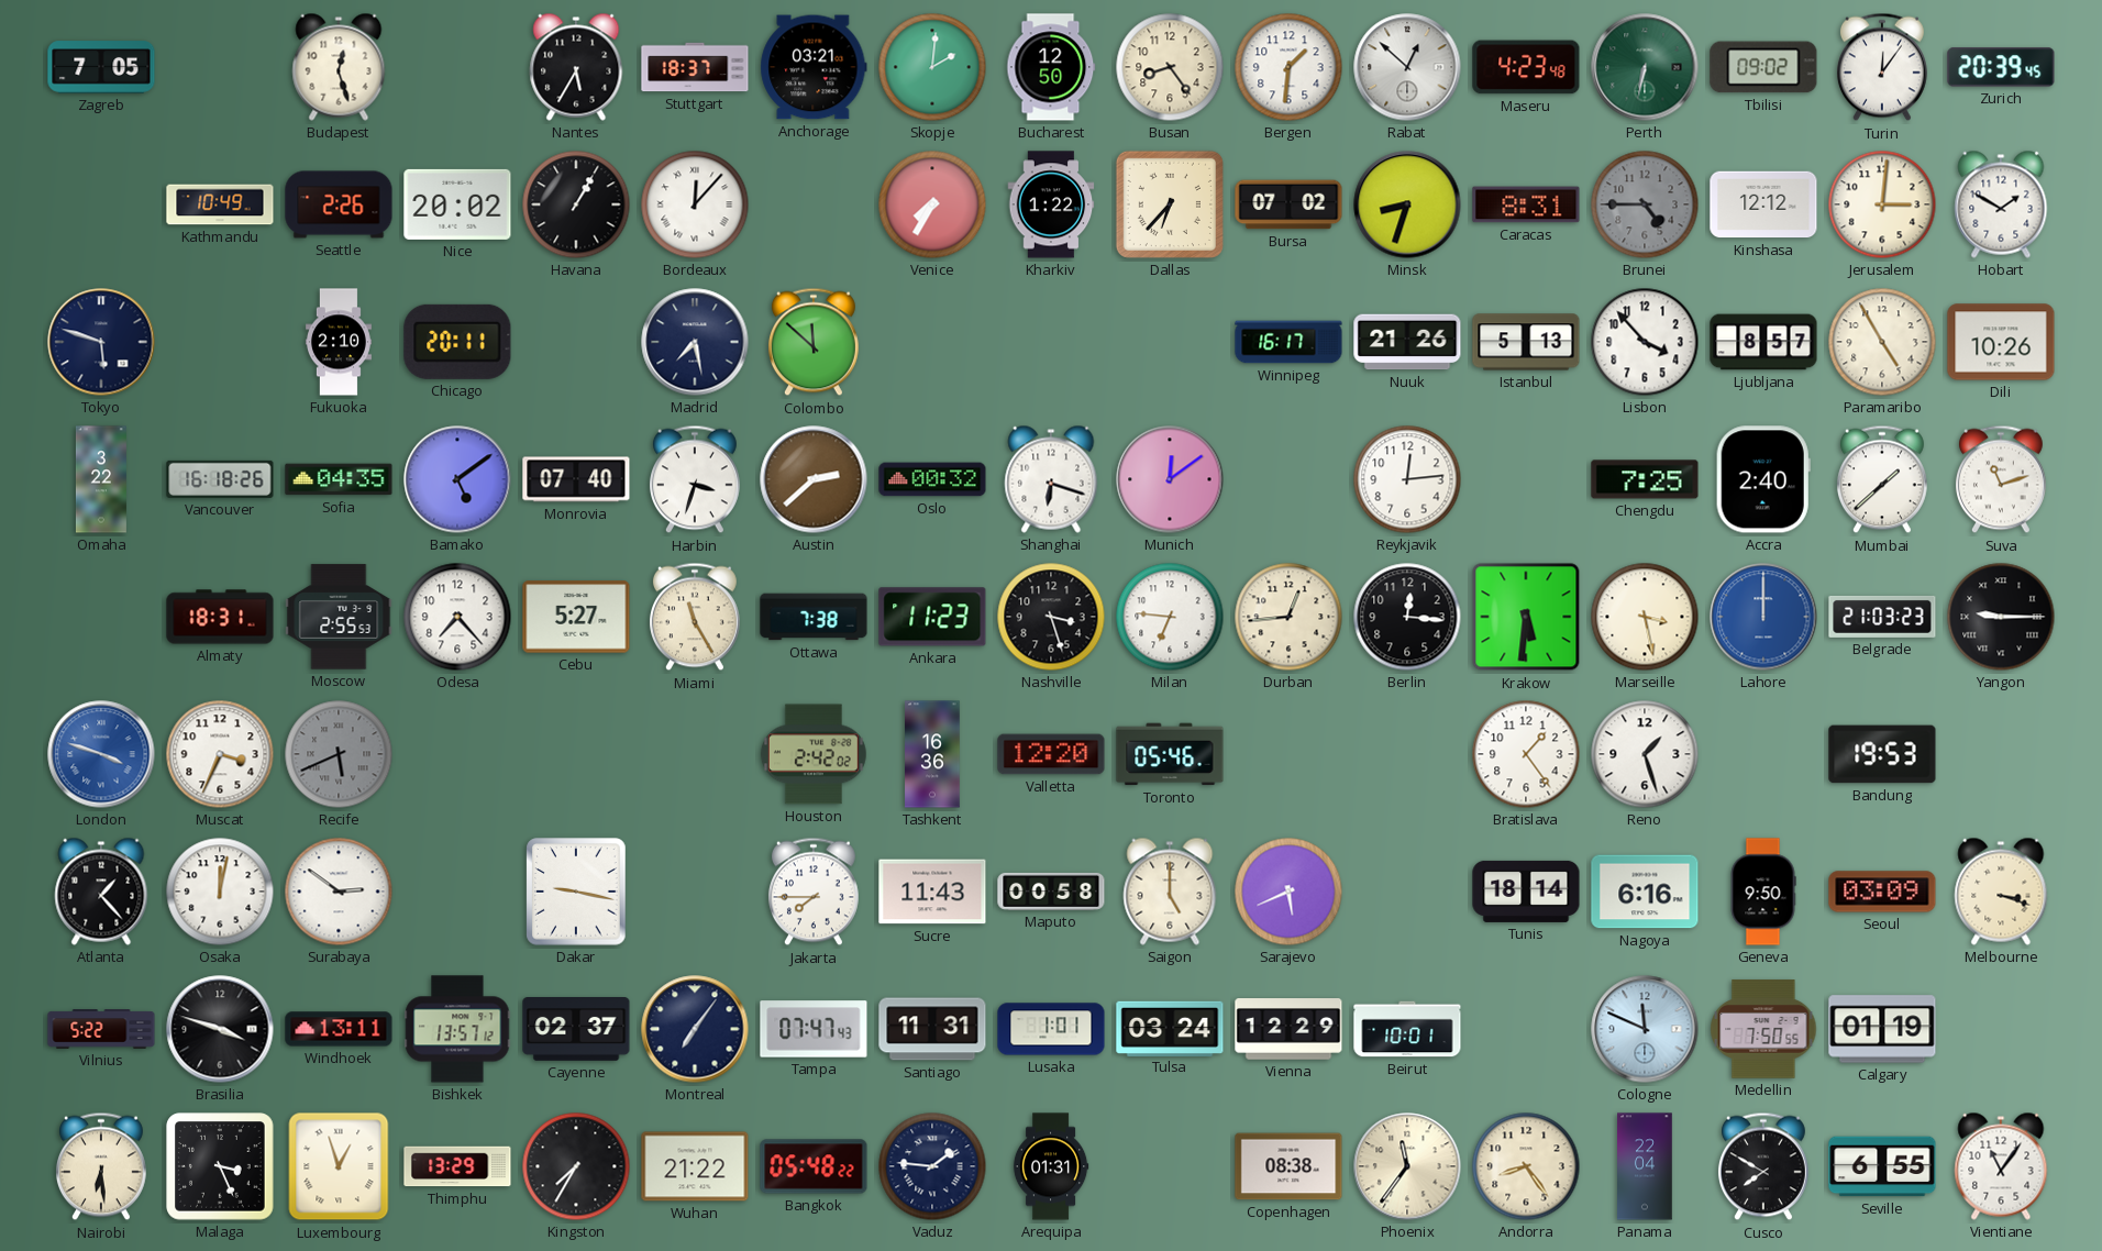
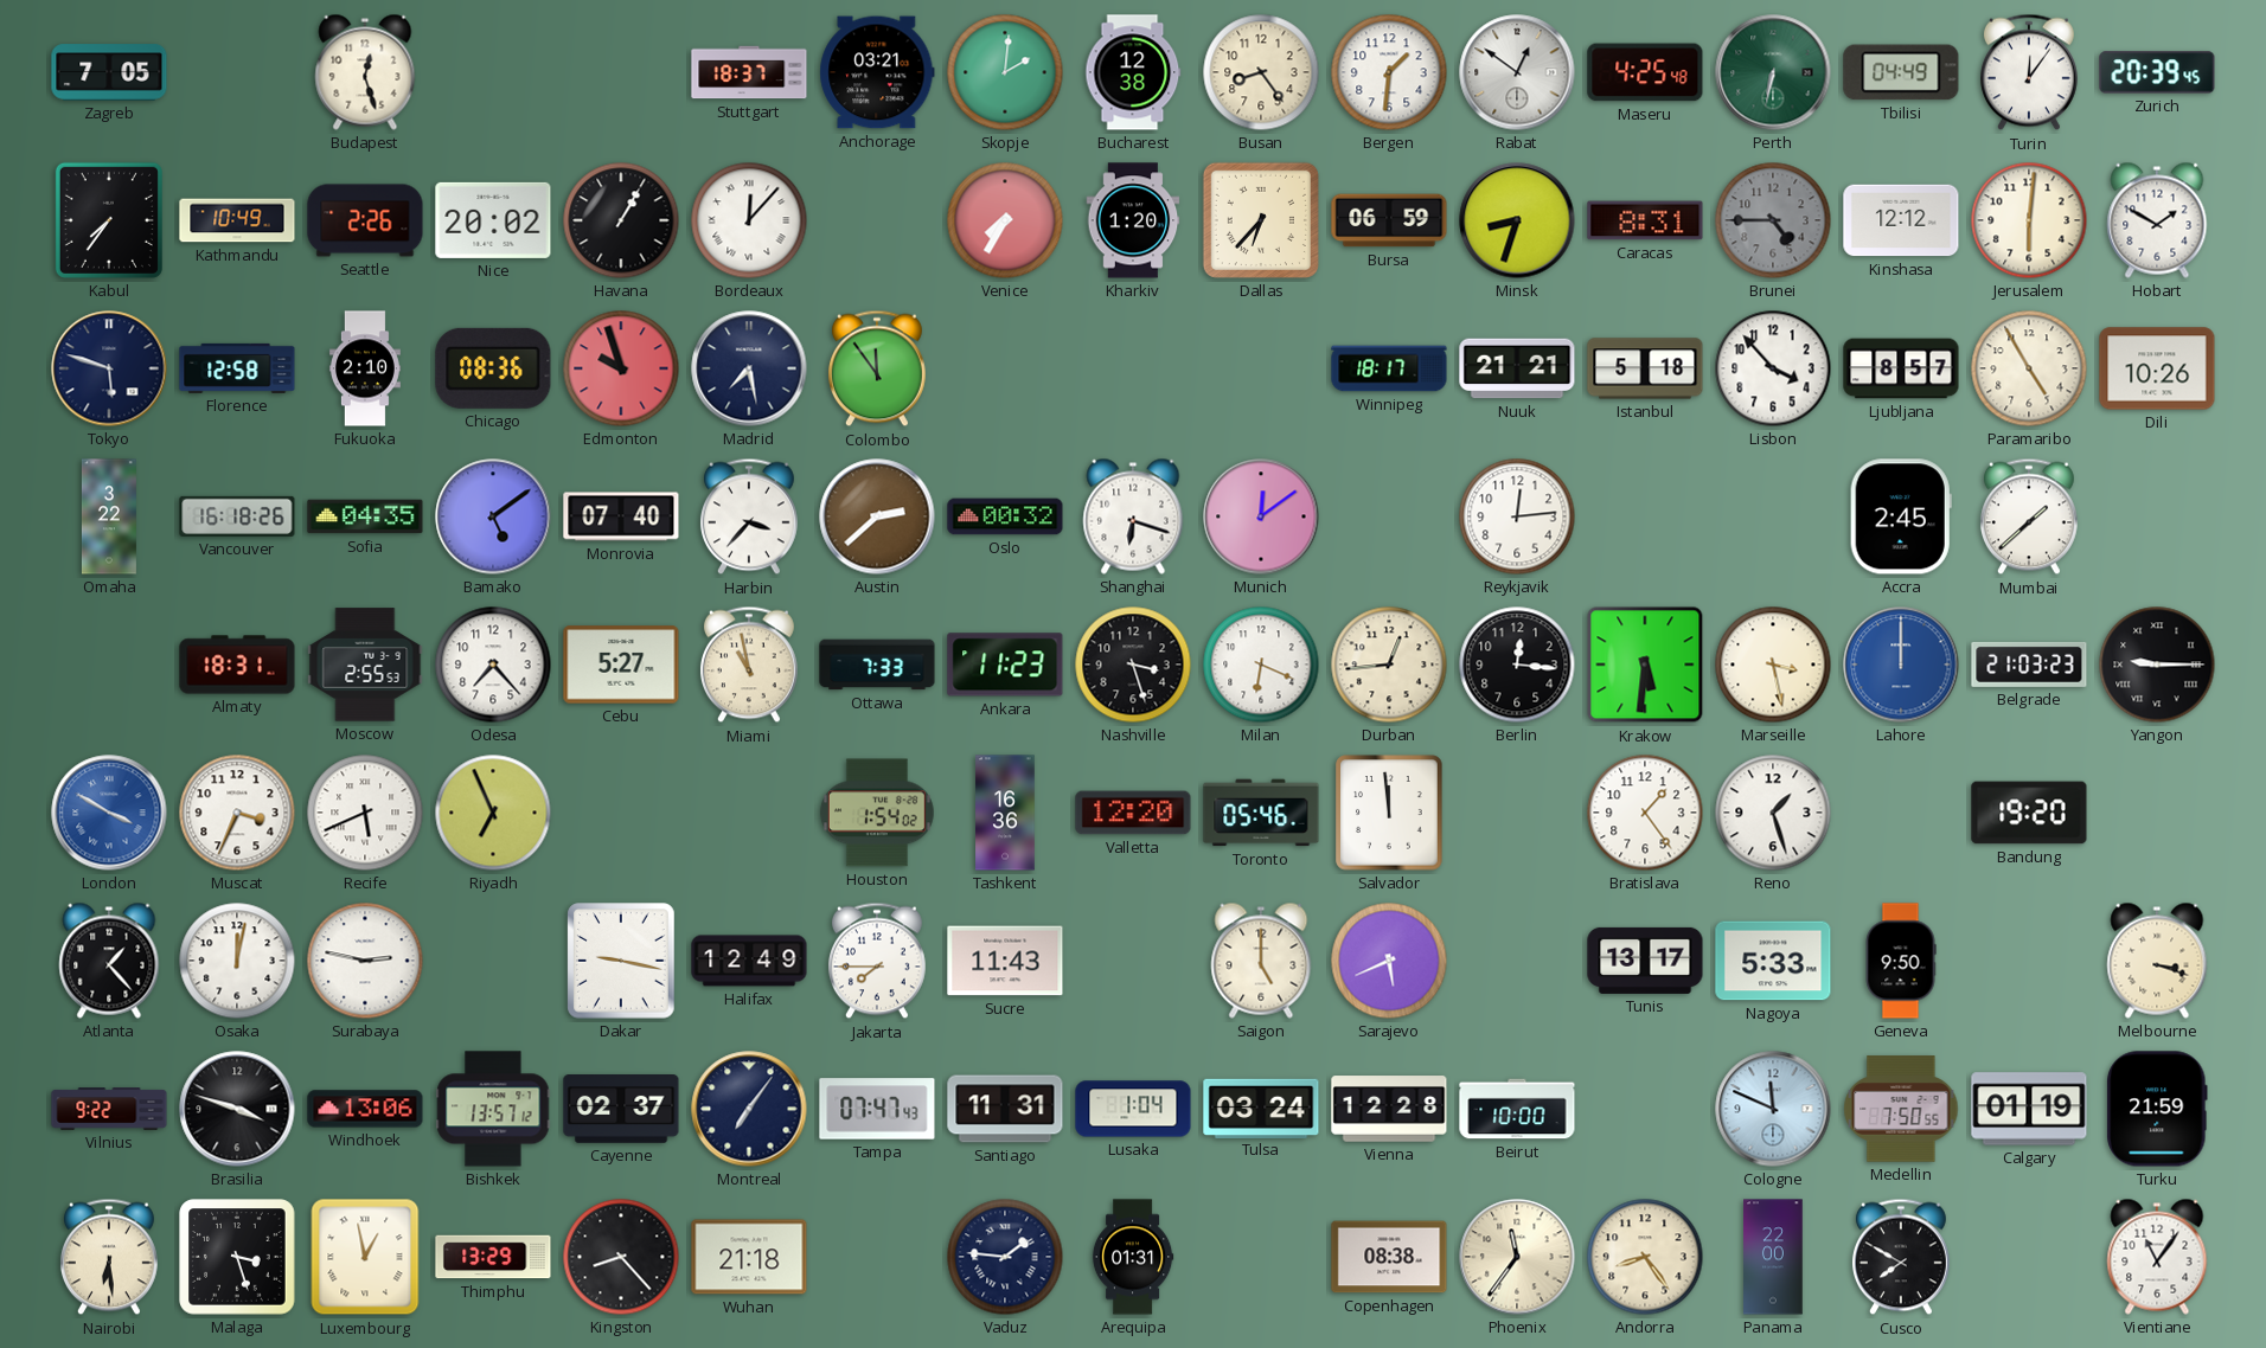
Nantes: 5:35 -> none (576, 67)
Bucharest: 12:50 -> 12:38 (1133, 72)
Rabat: 12:52 -> 12:51 (1517, 72)
Maseru: 4:23 -> 4:25 (1645, 72)
Tbilisi: 09:02 -> 04:49 (1901, 72)
Kabul: none -> 7:36 (109, 220)
Kharkiv: 1:22 -> 1:20 (1133, 220)
Bursa: 07:02 -> 06:59 (1389, 220)
Jerusalem: 3:01 -> 6:01 (2029, 220)
Florence: none -> 12:58 (237, 368)
Chicago: 20:11 -> 08:36 (493, 368)
Edmonton: none -> 9:57 (621, 368)
Colombo: 11:52 -> 11:54 (877, 368)
Winnipeg: 16:17 -> 18:17 (1389, 368)
Nuuk: 21:26 -> 21:21 (1517, 368)
Istanbul: 5:13 -> 5:18 (1645, 368)
Harbin: 3:33 -> 3:37 (749, 516)
Chengdu: 7:25 -> none (1645, 479)
Accra: 2:40 -> 2:45 (1901, 516)
Suva: 11:12 -> none (2001, 479)
Miami: 11:25 -> 10:58 (749, 665)
Ottawa: 7:38 -> 7:33 (877, 665)
Milan: 6:46 -> 6:19 (1261, 665)
London: 3:48 -> 3:50 (109, 813)
Recife dial: grey -> white (365, 813)
Riyadh: none -> 6:56 (493, 813)
Houston: 2:42 -> 1:54 (877, 813)
Salvador: none -> 11:59 (1389, 813)
Bandung: 19:53 -> 19:20 (2029, 813)
Surabaya: 2:51 -> 2:47 (365, 961)
Halifax: none -> 12:49 (749, 961)
Maputo: 00:58 -> none (1051, 892)
Tunis: 18:14 -> 13:17 (1645, 961)
Nagoya: 6:16 -> 5:33 (1773, 961)
Seoul: 03:09 -> none (1882, 892)
Vilnius: 5:22 -> 9:22 (109, 1109)
Windhoek: 13:11 -> 13:06 (365, 1109)
Lusaka: 1:01 -> 1:04 (1133, 1109)
Vienna: 12:29 -> 12:28 (1389, 1109)
Beirut: 10:01 -> 10:00 (1517, 1109)
Turku: none -> 21:59 (2158, 1109)
Malaga: 3:26 -> 3:27 (237, 1257)
Luxembourg: 12:57 -> 12:58 (365, 1257)
Kingston: 7:35 -> 8:23 (621, 1257)
Wuhan: 21:22 -> 21:18 (749, 1257)
Bangkok: 05:48 -> none (814, 1166)
Panama: 22:04 -> 22:00 (1773, 1257)
Seville: 6:55 -> none (1882, 1166)
